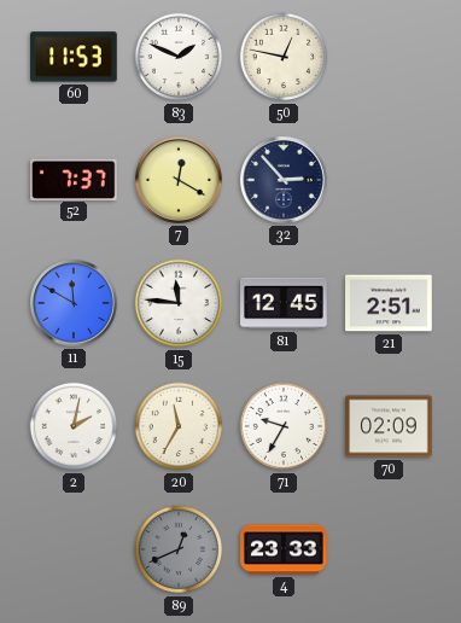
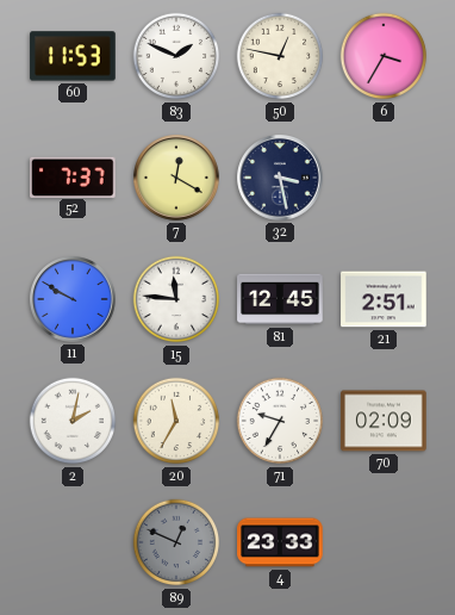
6: none -> 3:35 (384, 56)
32: 2:53 -> 3:28 (281, 179)
11: 11:50 -> 9:50 (74, 300)
89: 12:41 -> 12:49 (176, 542)
